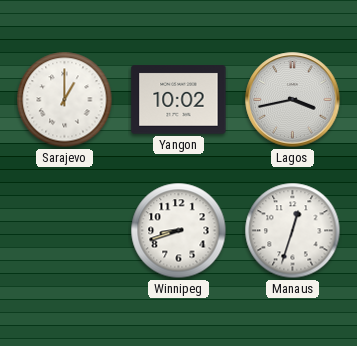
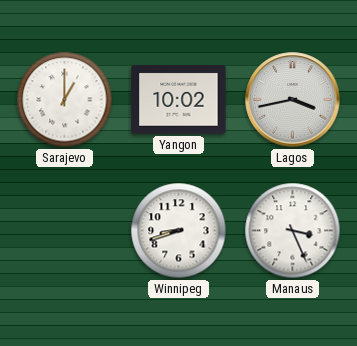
Manaus: 12:33 -> 3:26 (293, 231)
